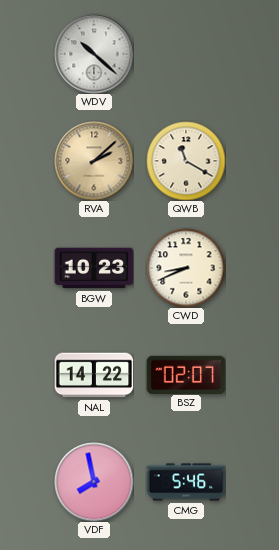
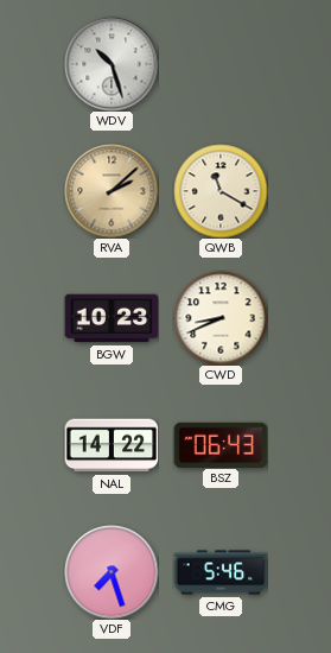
WDV: 10:22 -> 10:27 (112, 64)
BSZ: 02:07 -> 06:43 (221, 444)
VDF: 7:58 -> 7:27 (112, 572)
